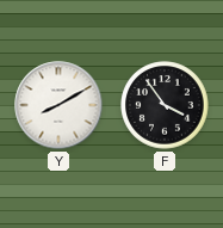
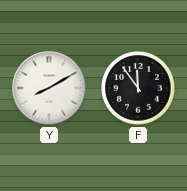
F: 3:54 -> 11:54 (138, 88)
